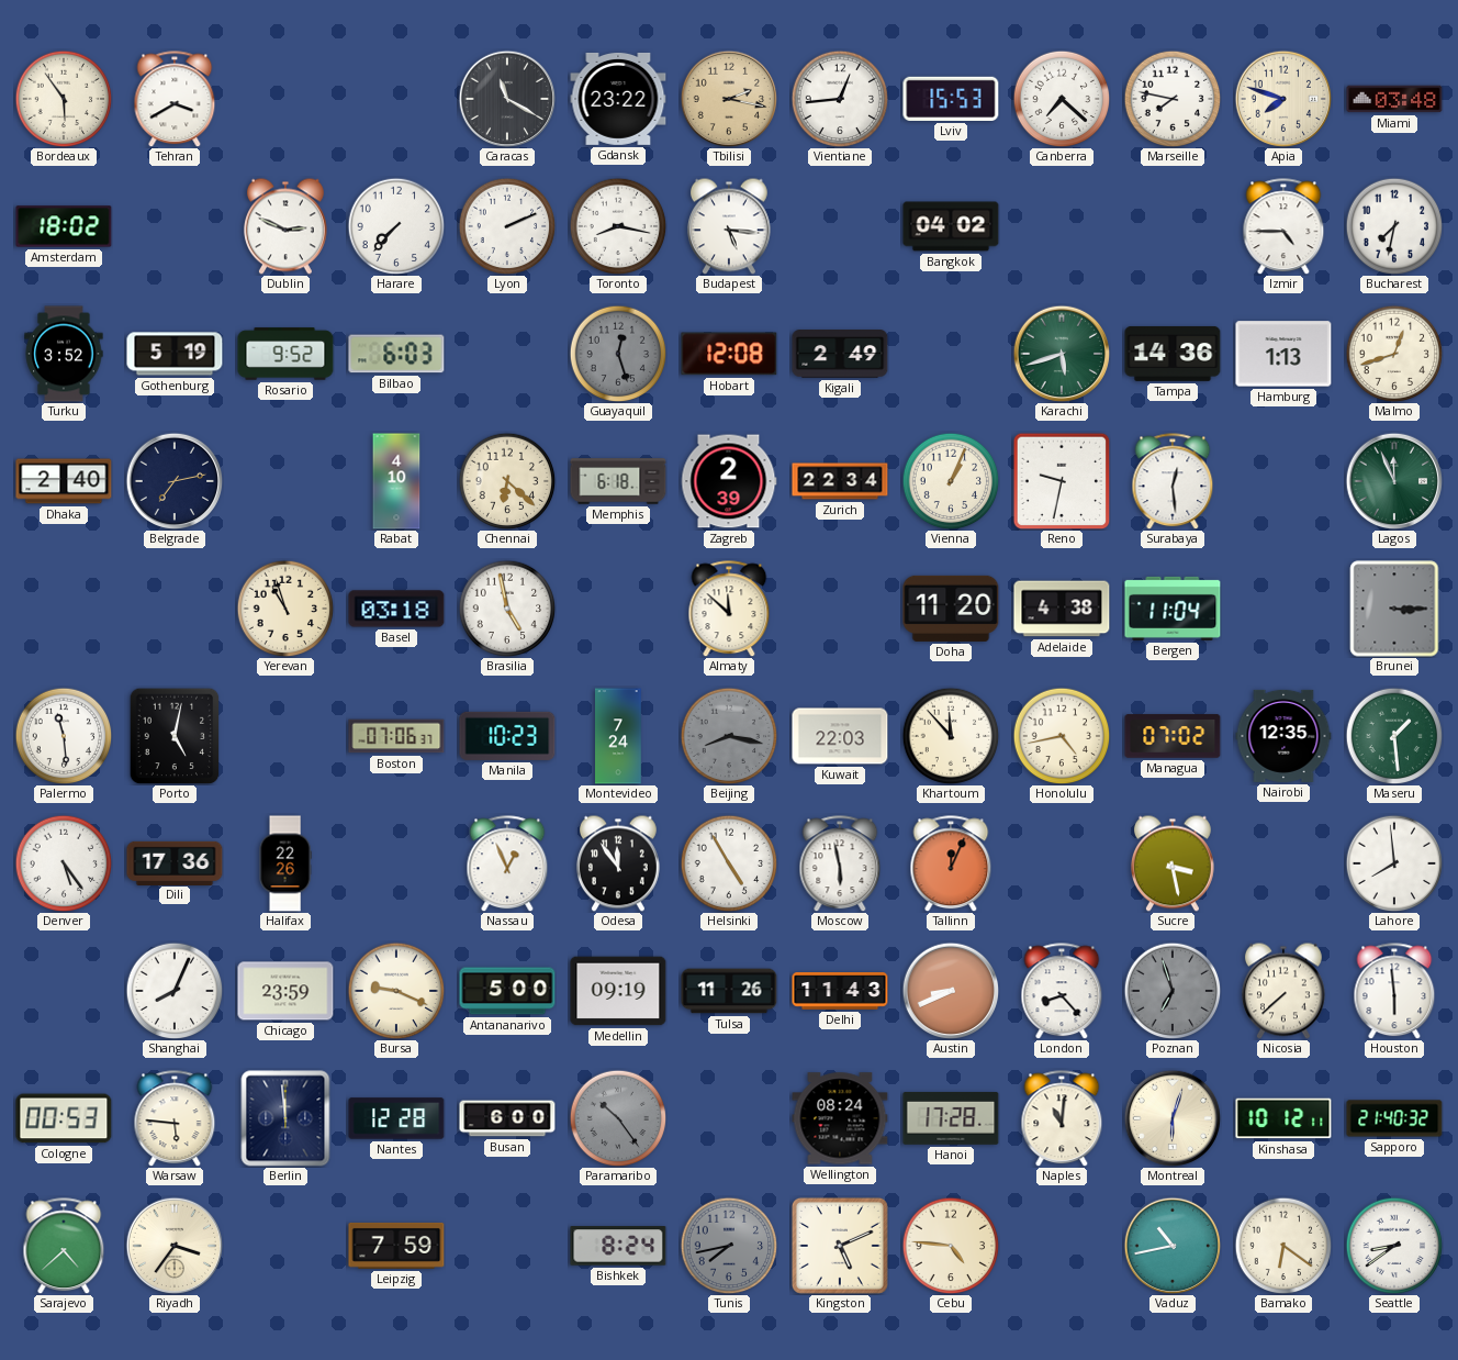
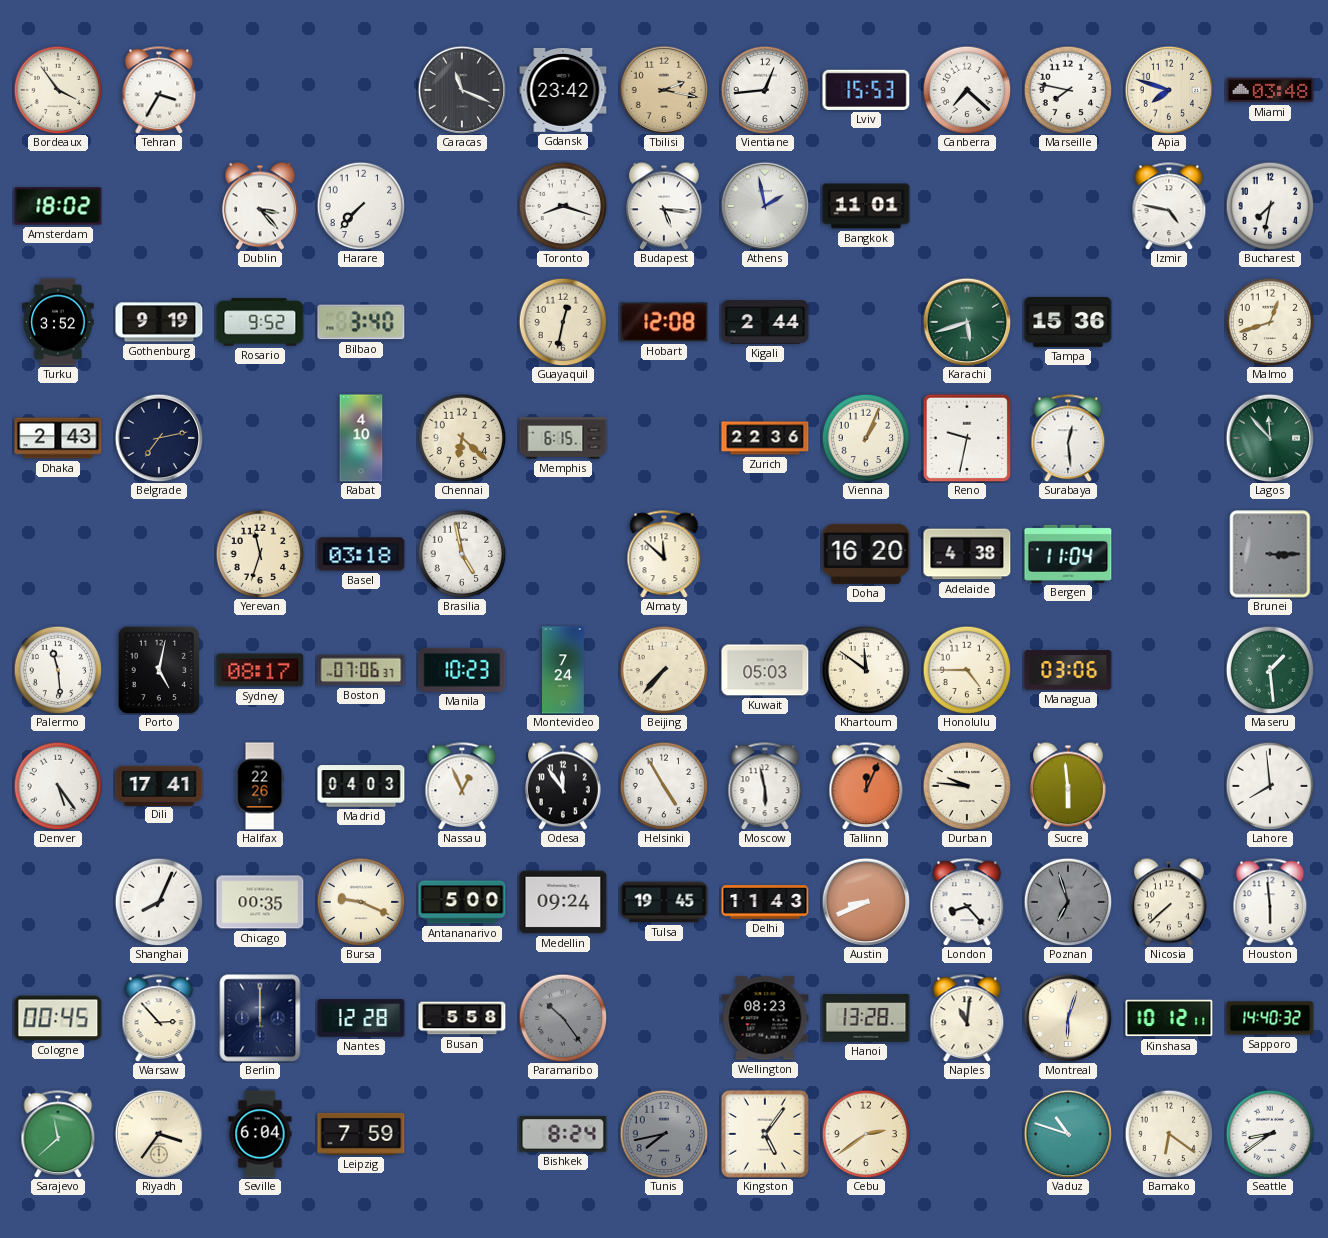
Bordeaux: 5:54 -> 3:54 (58, 90)
Tehran: 3:40 -> 3:35 (159, 90)
Caracas: 11:20 -> 11:19 (462, 90)
Gdansk: 23:22 -> 23:42 (563, 90)
Dublin: 2:49 -> 3:23 (260, 206)
Lyon: 2:11 -> none (507, 226)
Toronto: 8:17 -> 8:18 (563, 206)
Athens: none -> 1:58 (765, 206)
Bangkok: 04:02 -> 11:01 (866, 206)
Izmir: 4:45 -> 4:47 (1169, 206)
Gothenburg: 5:19 -> 9:19 (159, 322)
Bilbao: 6:03 -> 3:40 (361, 322)
Guayaquil: 12:27 -> 12:32 (563, 322)
Guayaquil dial: grey -> cream (563, 322)
Kigali: 2:49 -> 2:44 (765, 322)
Tampa: 14:36 -> 15:36 (1068, 322)
Hamburg: 1:13 -> none (1283, 354)
Dhaka: 2:40 -> 2:43 (58, 438)
Memphis: 6:18 -> 6:15 (563, 438)
Zagreb: 2:39 -> none (729, 481)
Zurich: 22:34 -> 22:36 (765, 438)
Lagos: 11:56 -> 11:53 (1270, 438)
Yerevan: 10:57 -> 11:33 (260, 554)
Doha: 11:20 -> 16:20 (866, 554)
Sydney: none -> 08:17 (260, 670)
Beijing: 8:17 -> 7:37 (664, 670)
Beijing dial: grey -> cream (664, 670)
Kuwait: 22:03 -> 05:03 (765, 670)
Khartoum: 11:53 -> 11:51 (866, 670)
Honolulu: 4:43 -> 4:45 (967, 670)
Managua: 07:02 -> 03:06 (1068, 670)
Nairobi: 12:35 -> none (1283, 736)
Dili: 17:36 -> 17:41 (159, 785)
Madrid: none -> 04:03 (361, 786)
Durban: none -> 9:46 (967, 786)
Sucre: 3:28 -> 5:59 (1068, 786)
Chicago: 23:59 -> 00:35 (260, 902)
Medellin: 09:19 -> 09:24 (563, 902)
Tulsa: 11:26 -> 19:45 (664, 902)
Cologne: 00:53 -> 00:45 (58, 1018)
Warsaw: 5:46 -> 2:53 (159, 1018)
Berlin: 11:59 -> 12:00 (260, 1018)
Busan: 6:00 -> 5:58 (462, 1018)
Wellington: 08:24 -> 08:23 (765, 1018)
Hanoi: 17:28 -> 13:28 (866, 1018)
Sapporo: 21:40 -> 14:40 (1270, 1018)
Sarajevo: 4:38 -> 11:38 (58, 1134)
Seville: none -> 6:04 (260, 1134)
Kingston: 5:11 -> 5:06 (765, 1134)
Cebu: 4:46 -> 2:39 (866, 1134)
Vaduz: 10:43 -> 10:48 (1068, 1134)
